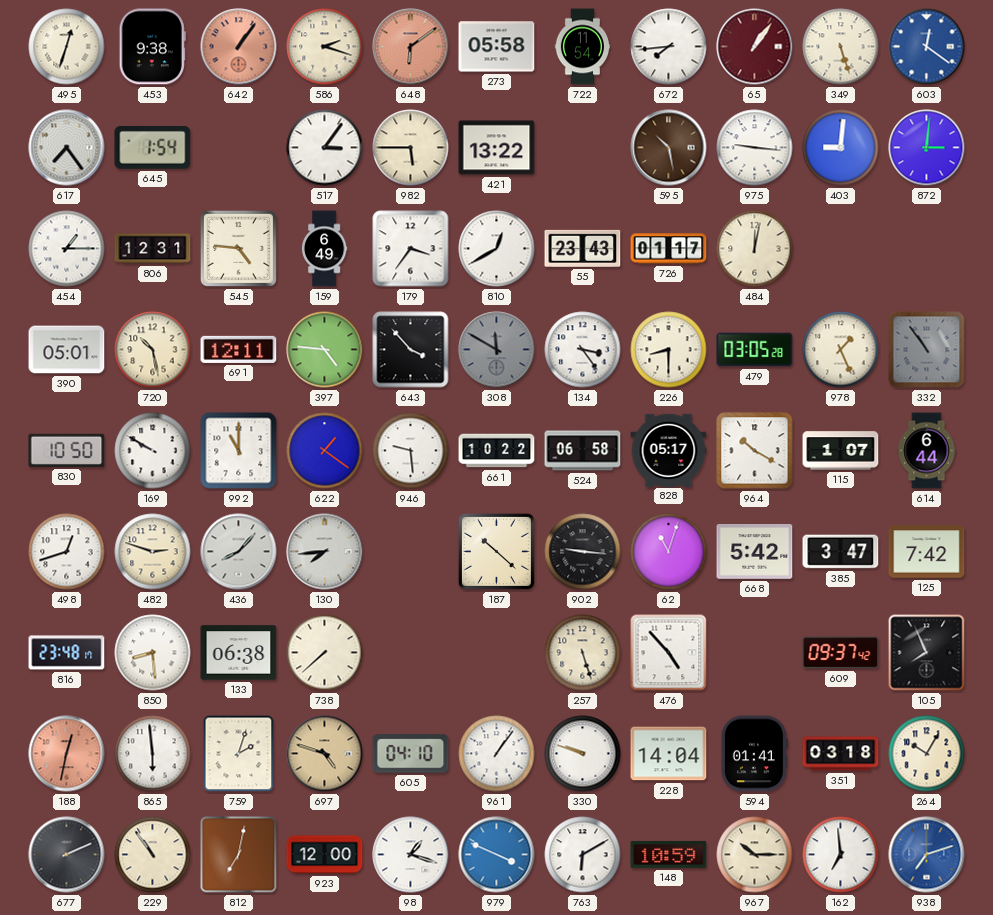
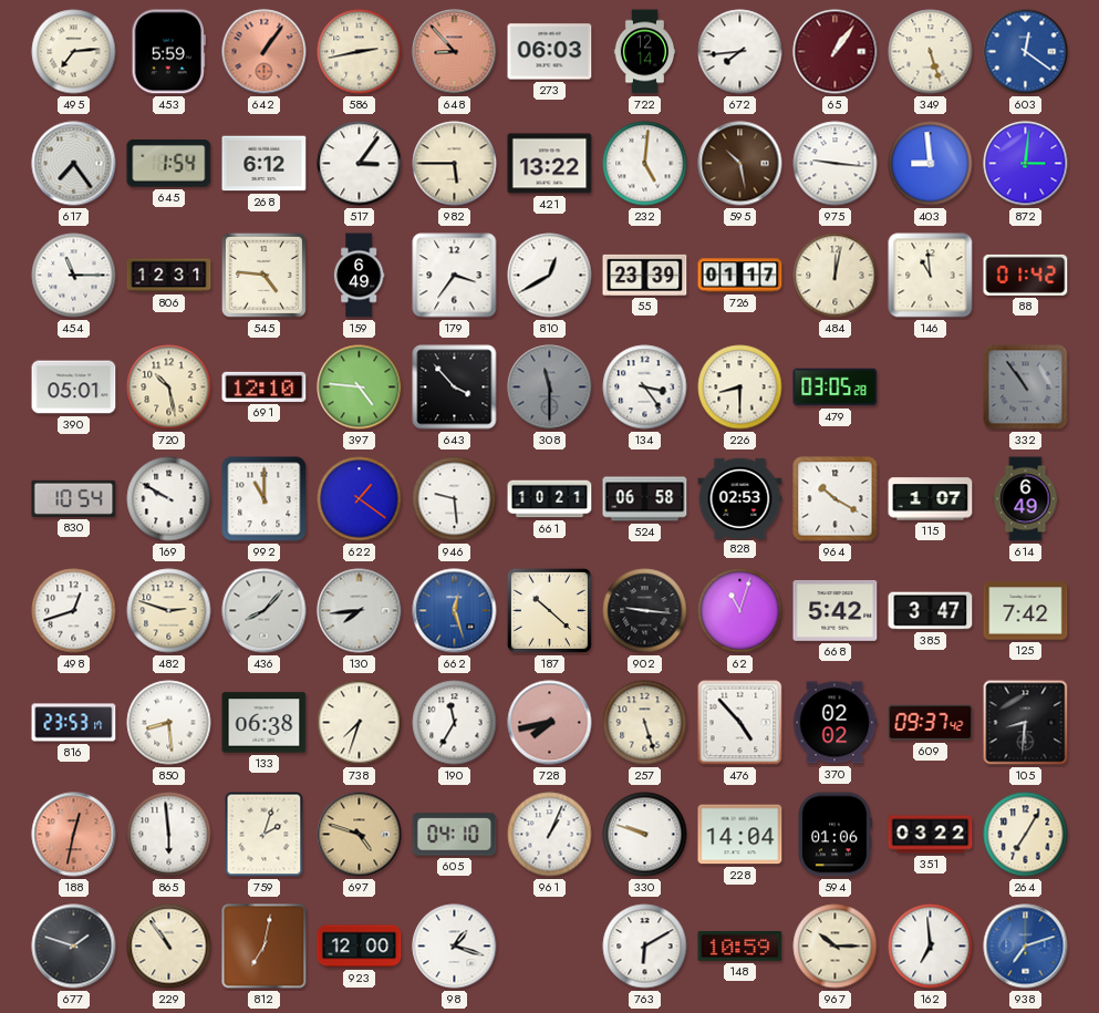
495: 12:33 -> 7:14 (74, 52)
453: 9:38 -> 5:59 (168, 52)
586: 2:18 -> 2:43 (360, 52)
648: 6:09 -> 8:53 (455, 52)
273: 05:58 -> 06:03 (550, 52)
722: 11:54 -> 12:14 (644, 52)
268: none -> 6:12 (265, 164)
232: none -> 5:01 (645, 164)
403: 9:01 -> 8:59 (931, 164)
454: 1:15 -> 11:15 (74, 276)
55: 23:43 -> 23:39 (645, 275)
146: none -> 10:59 (931, 276)
88: none -> 01:42 (1026, 275)
691: 12:11 -> 12:10 (265, 386)
308: 11:50 -> 11:30 (550, 387)
978: 1:26 -> none (841, 350)
830: 10:50 -> 10:54 (74, 498)
661: 10:22 -> 10:21 (550, 499)
828: 05:17 -> 02:53 (740, 498)
614: 6:44 -> 6:49 (1026, 499)
662: none -> 12:27 (455, 611)
816: 23:48 -> 23:53 (74, 723)
738: 7:38 -> 7:33 (360, 723)
190: none -> 11:35 (455, 723)
728: none -> 7:43 (550, 723)
370: none -> 02:02 (834, 723)
105: 7:56 -> 8:31 (1026, 723)
961: 1:06 -> 1:04 (550, 835)
594: 01:41 -> 01:06 (834, 835)
351: 03:18 -> 03:22 (931, 835)
264: 10:05 -> 7:05 (1026, 835)
677: 2:11 -> 1:48 (74, 947)
979: 3:49 -> none (497, 855)
